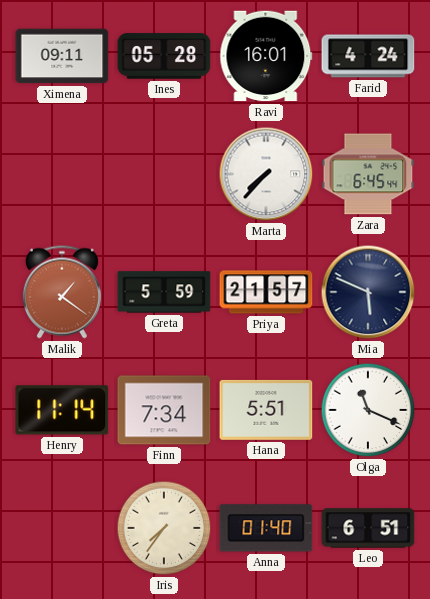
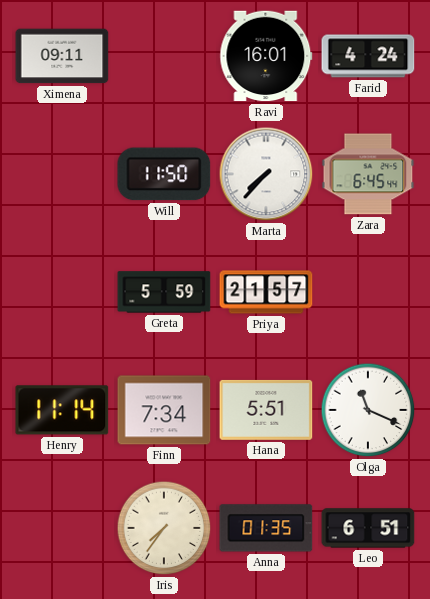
Ines: 05:28 -> none (164, 56)
Will: none -> 11:50 (164, 174)
Malik: 1:21 -> none (62, 292)
Mia: 5:49 -> none (368, 292)
Anna: 01:40 -> 01:35 (266, 528)
